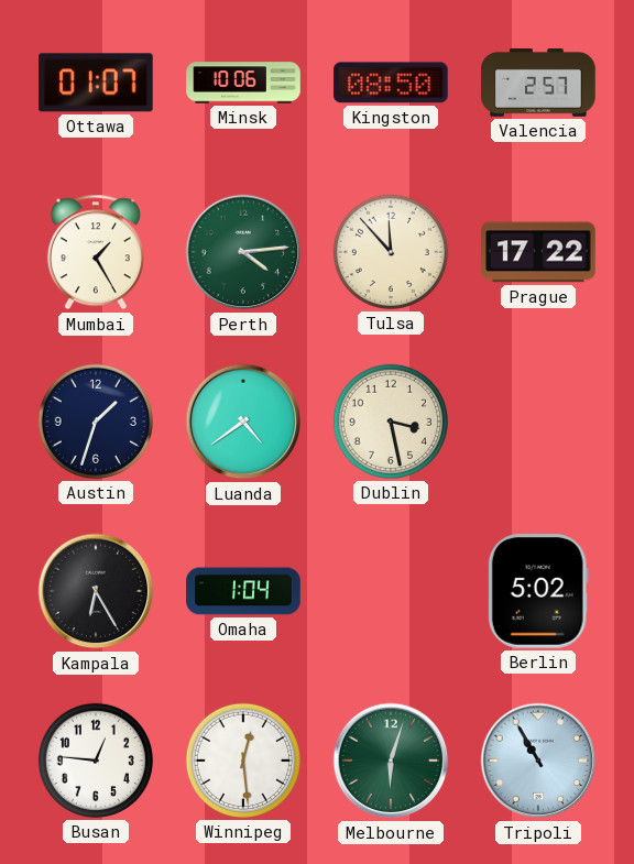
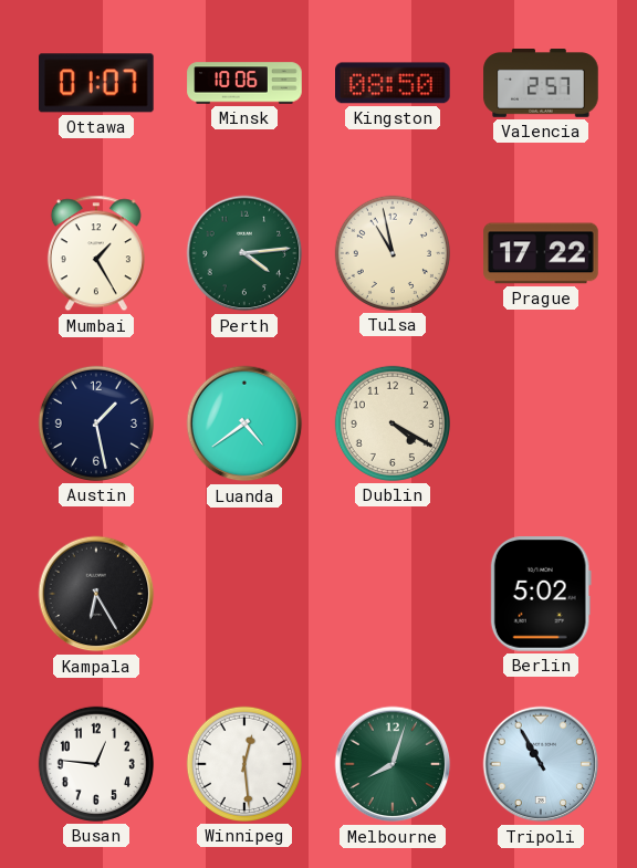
Tulsa: 11:53 -> 10:58 (393, 253)
Austin: 1:33 -> 1:28 (96, 423)
Dublin: 3:28 -> 4:20 (393, 423)
Omaha: 1:04 -> none (243, 591)
Melbourne: 6:03 -> 8:03 (393, 764)
